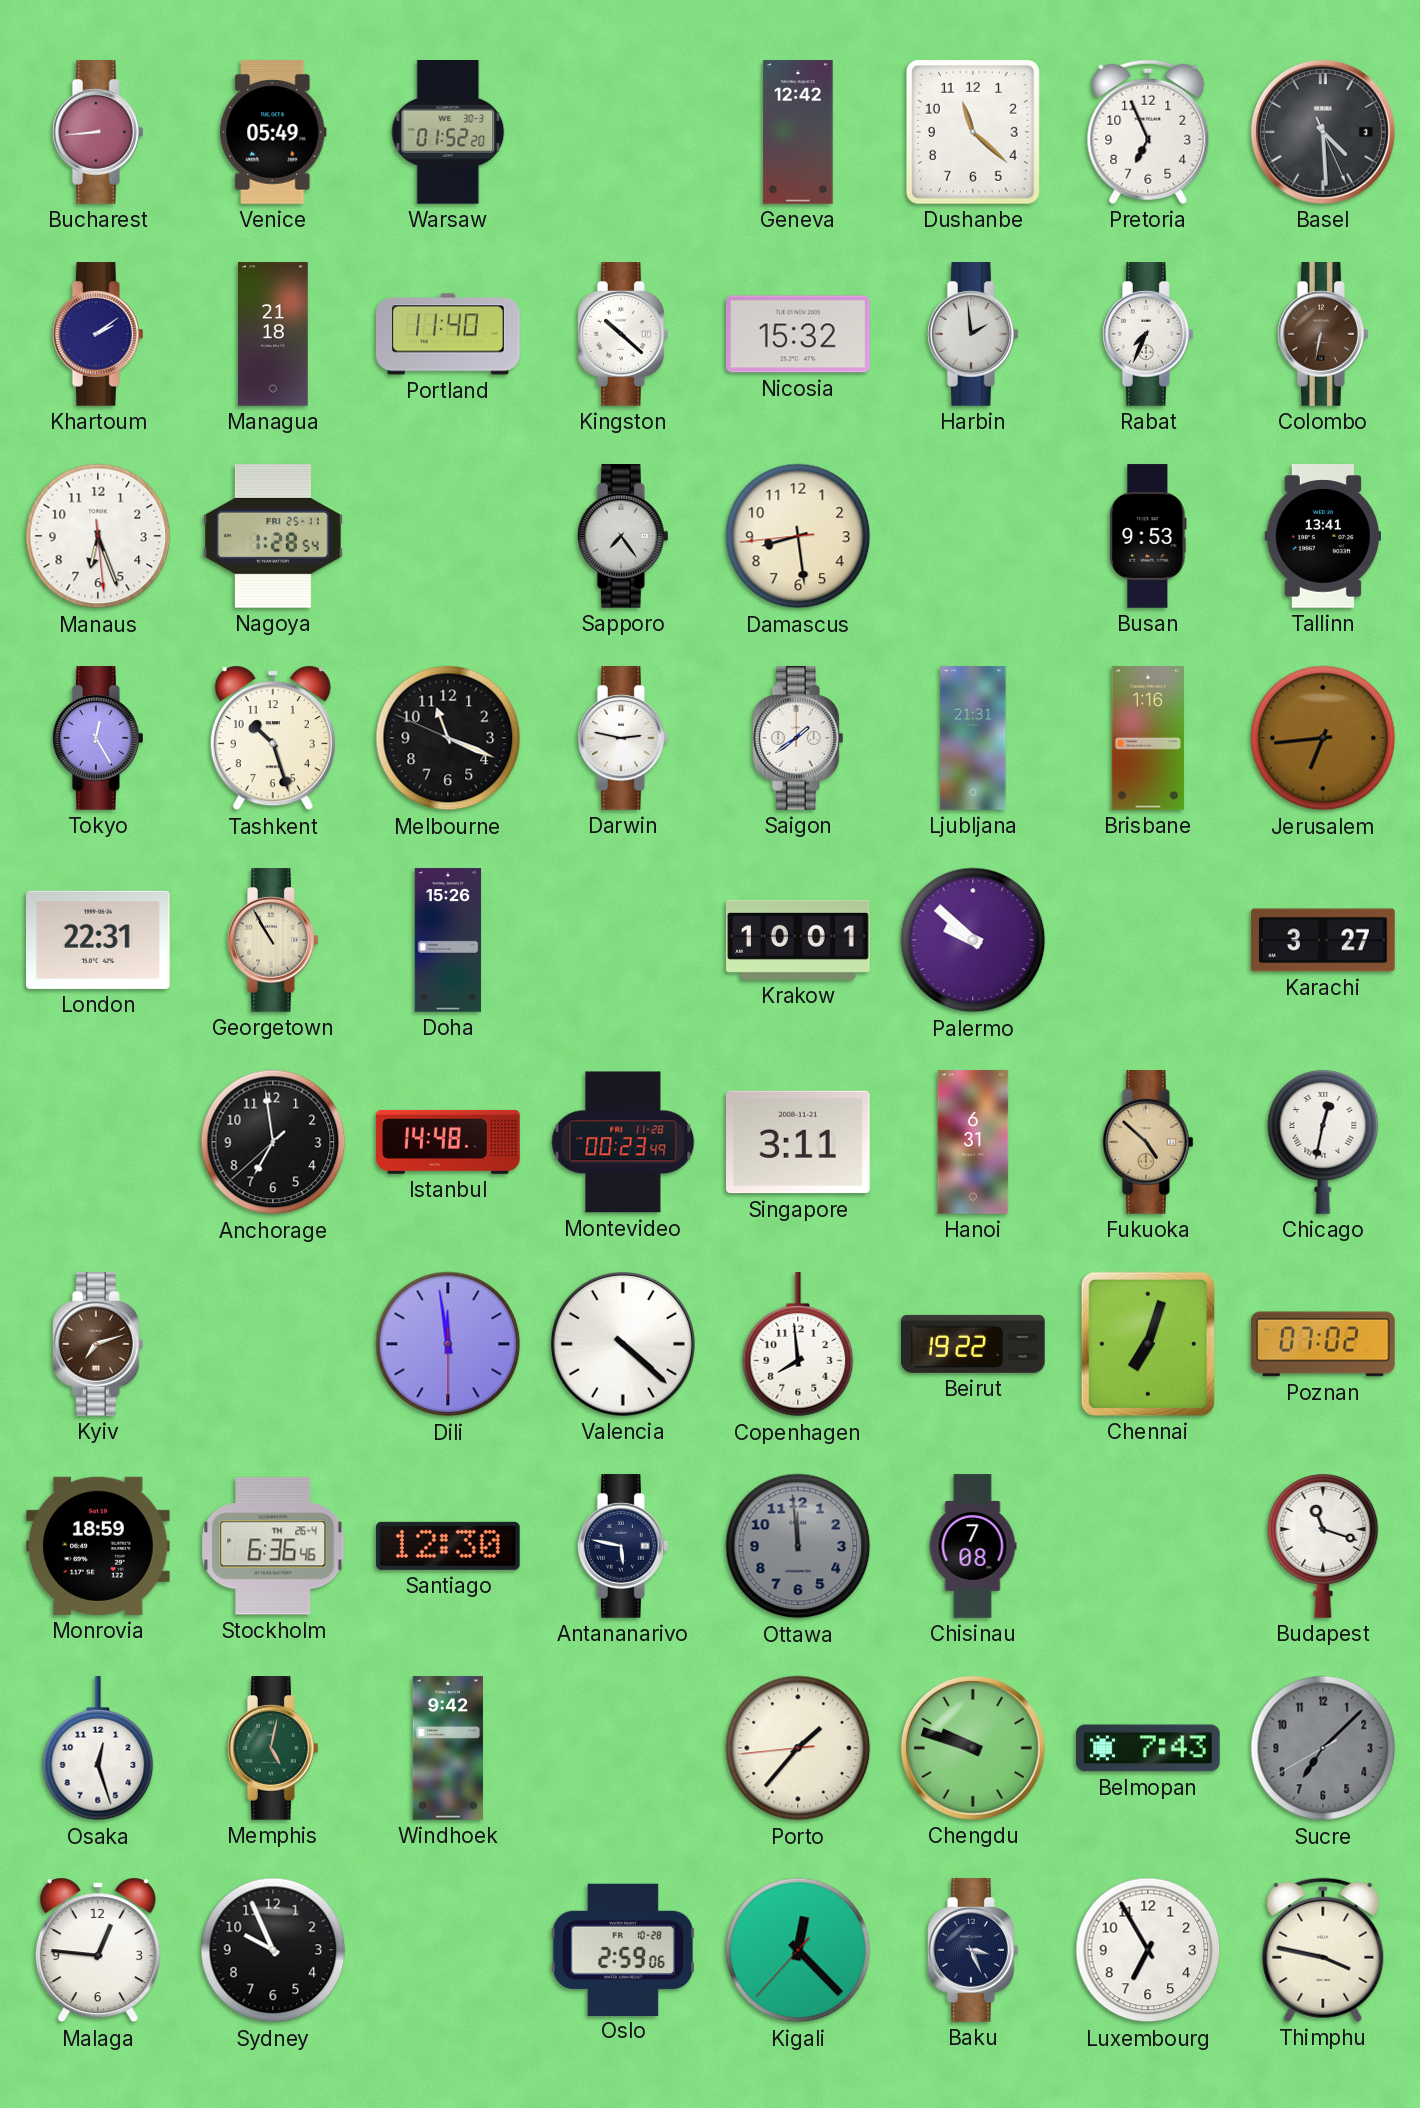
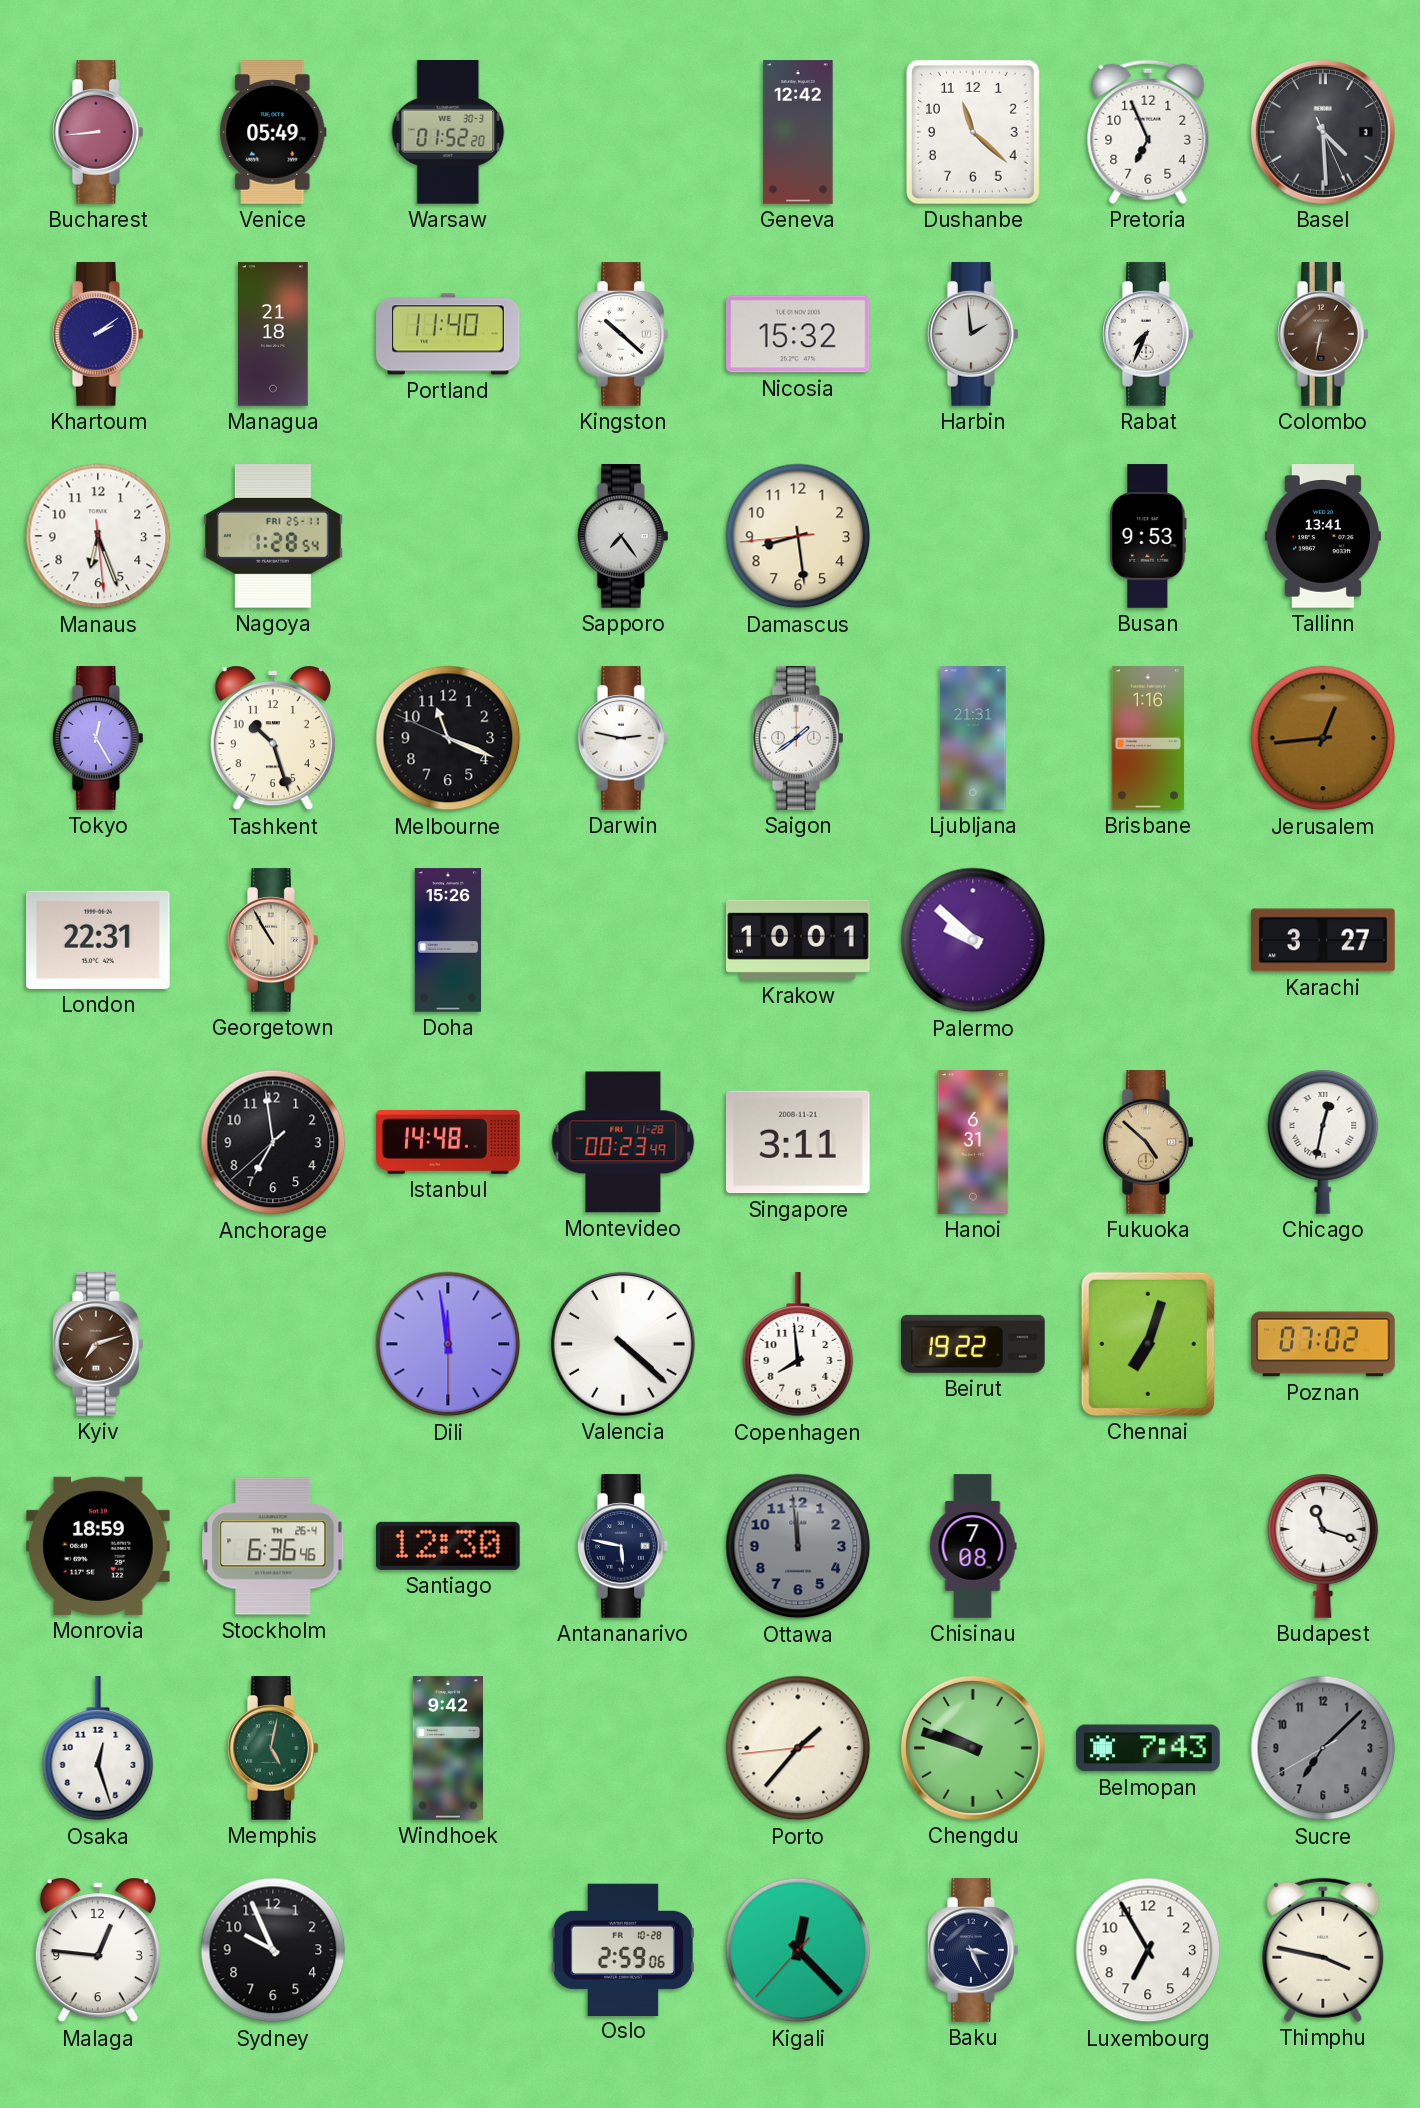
Jerusalem: 6:44 -> 12:44 (1323, 738)
